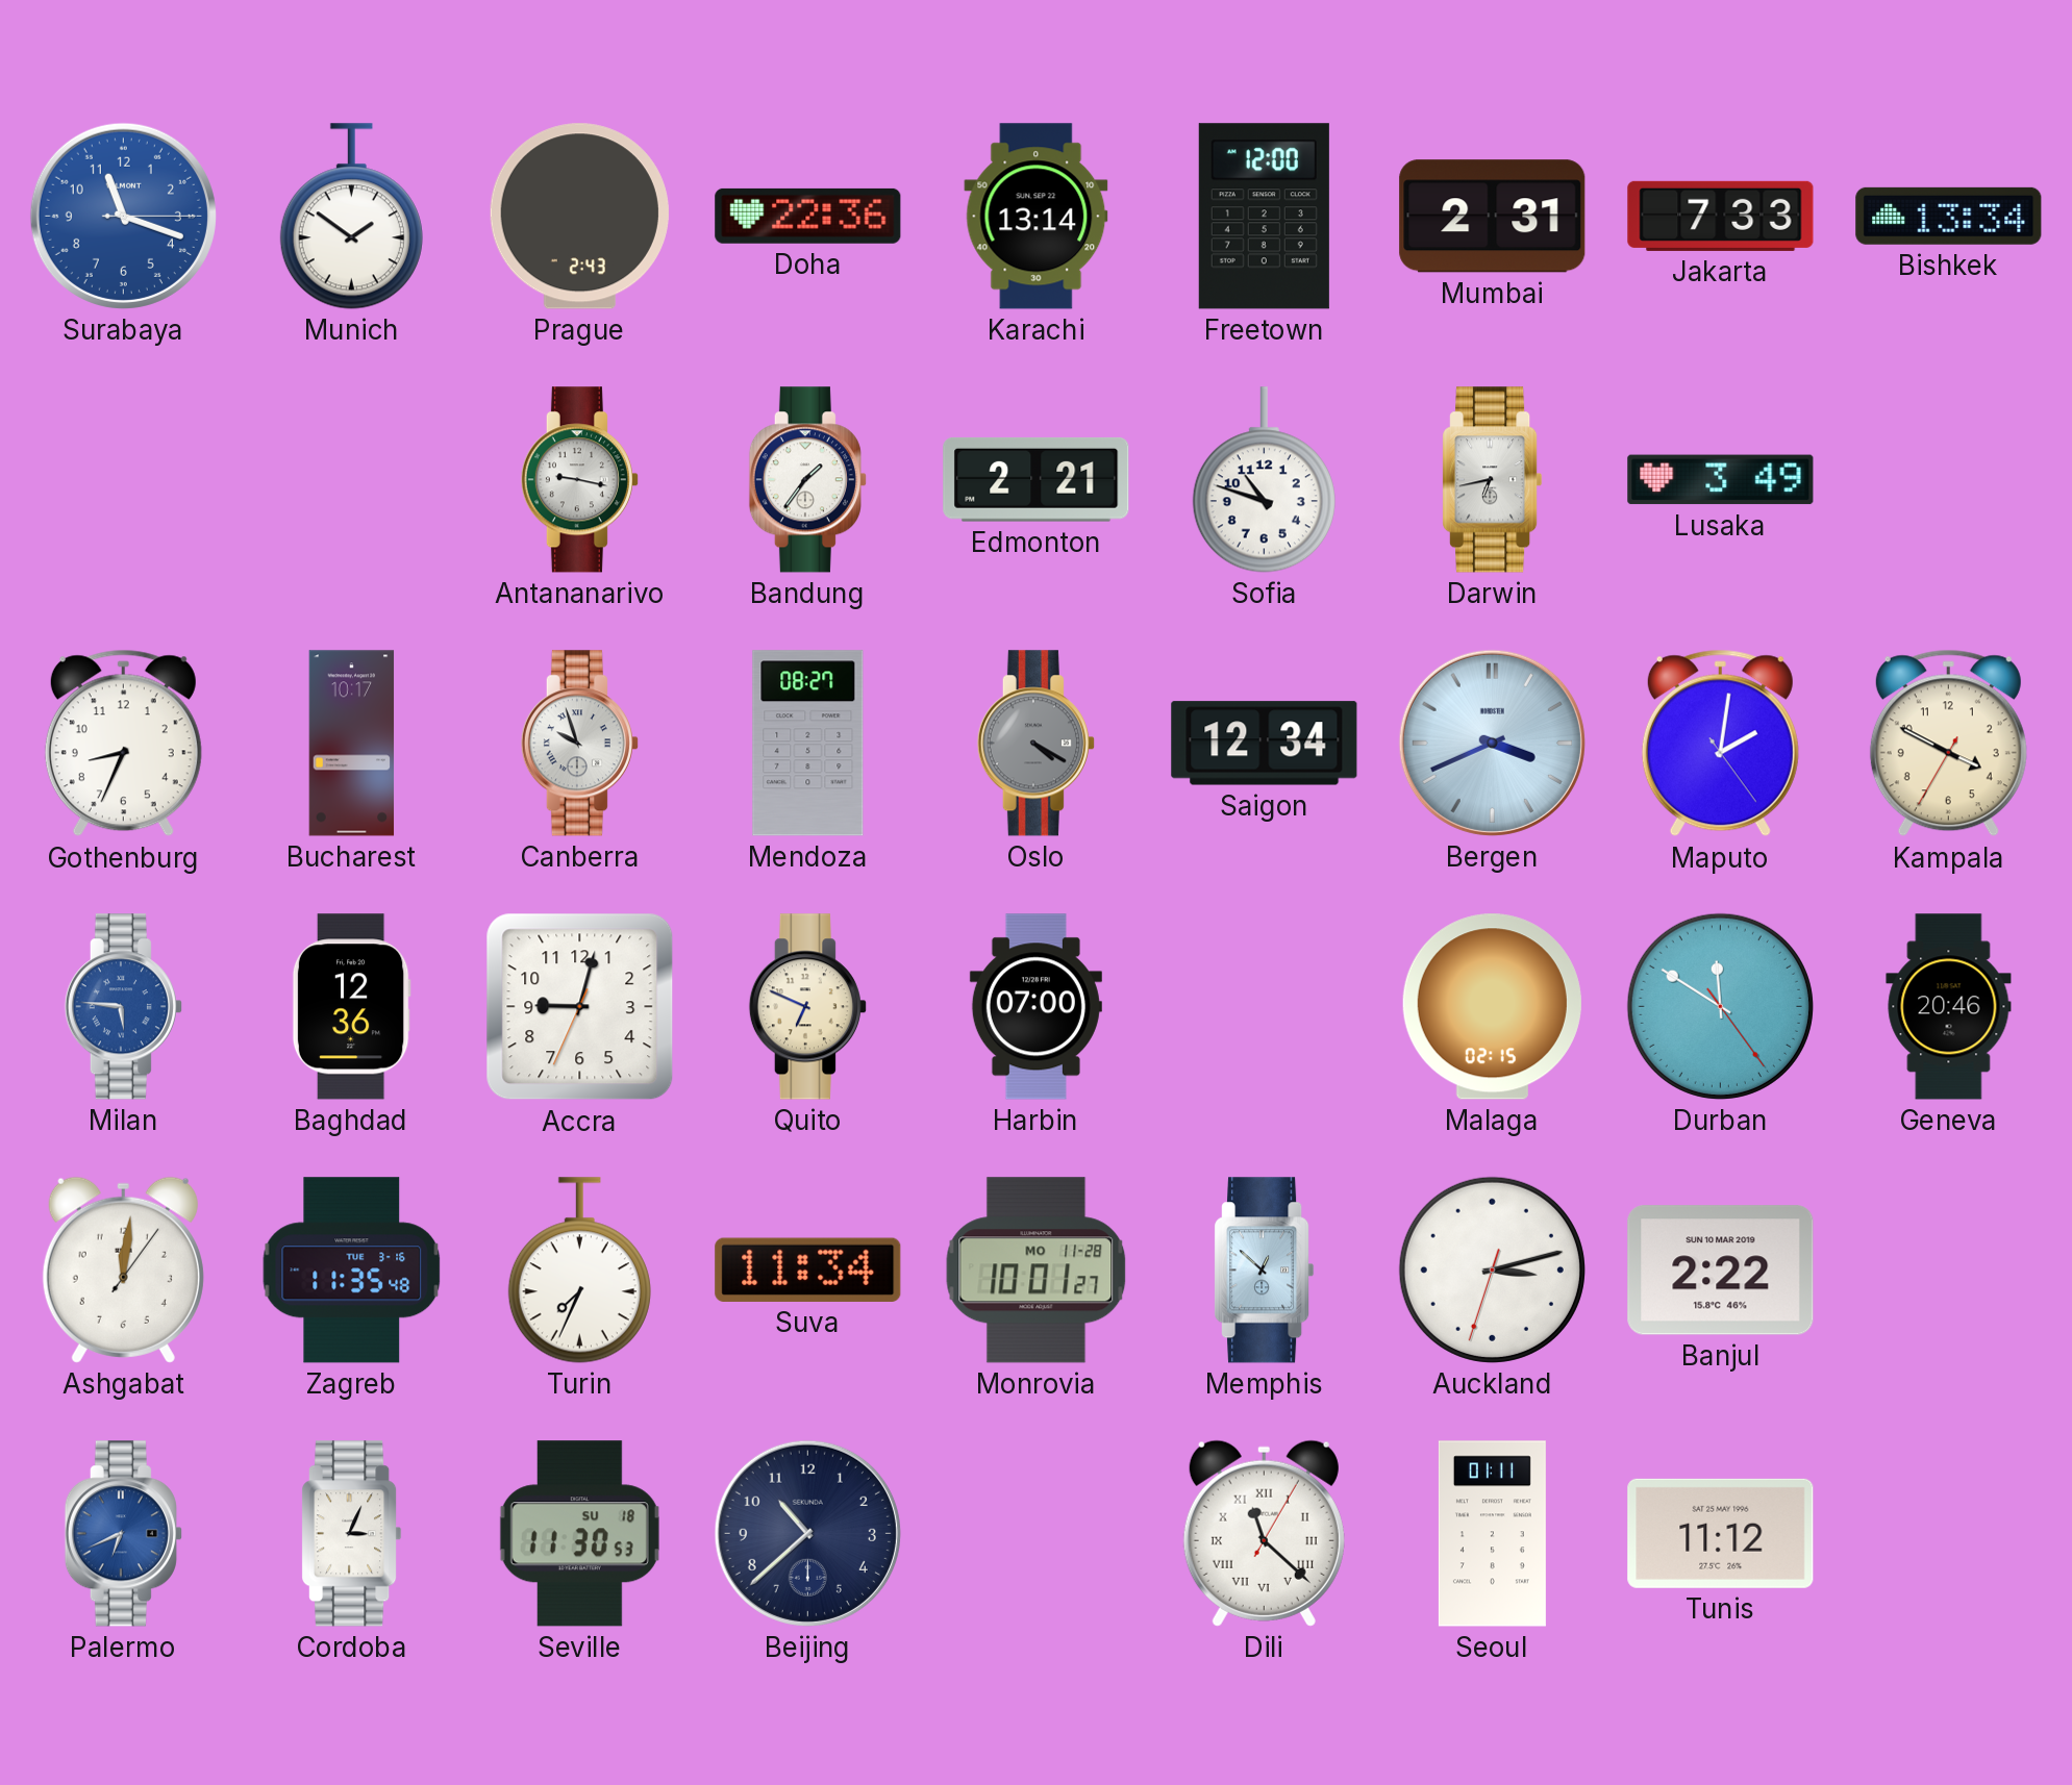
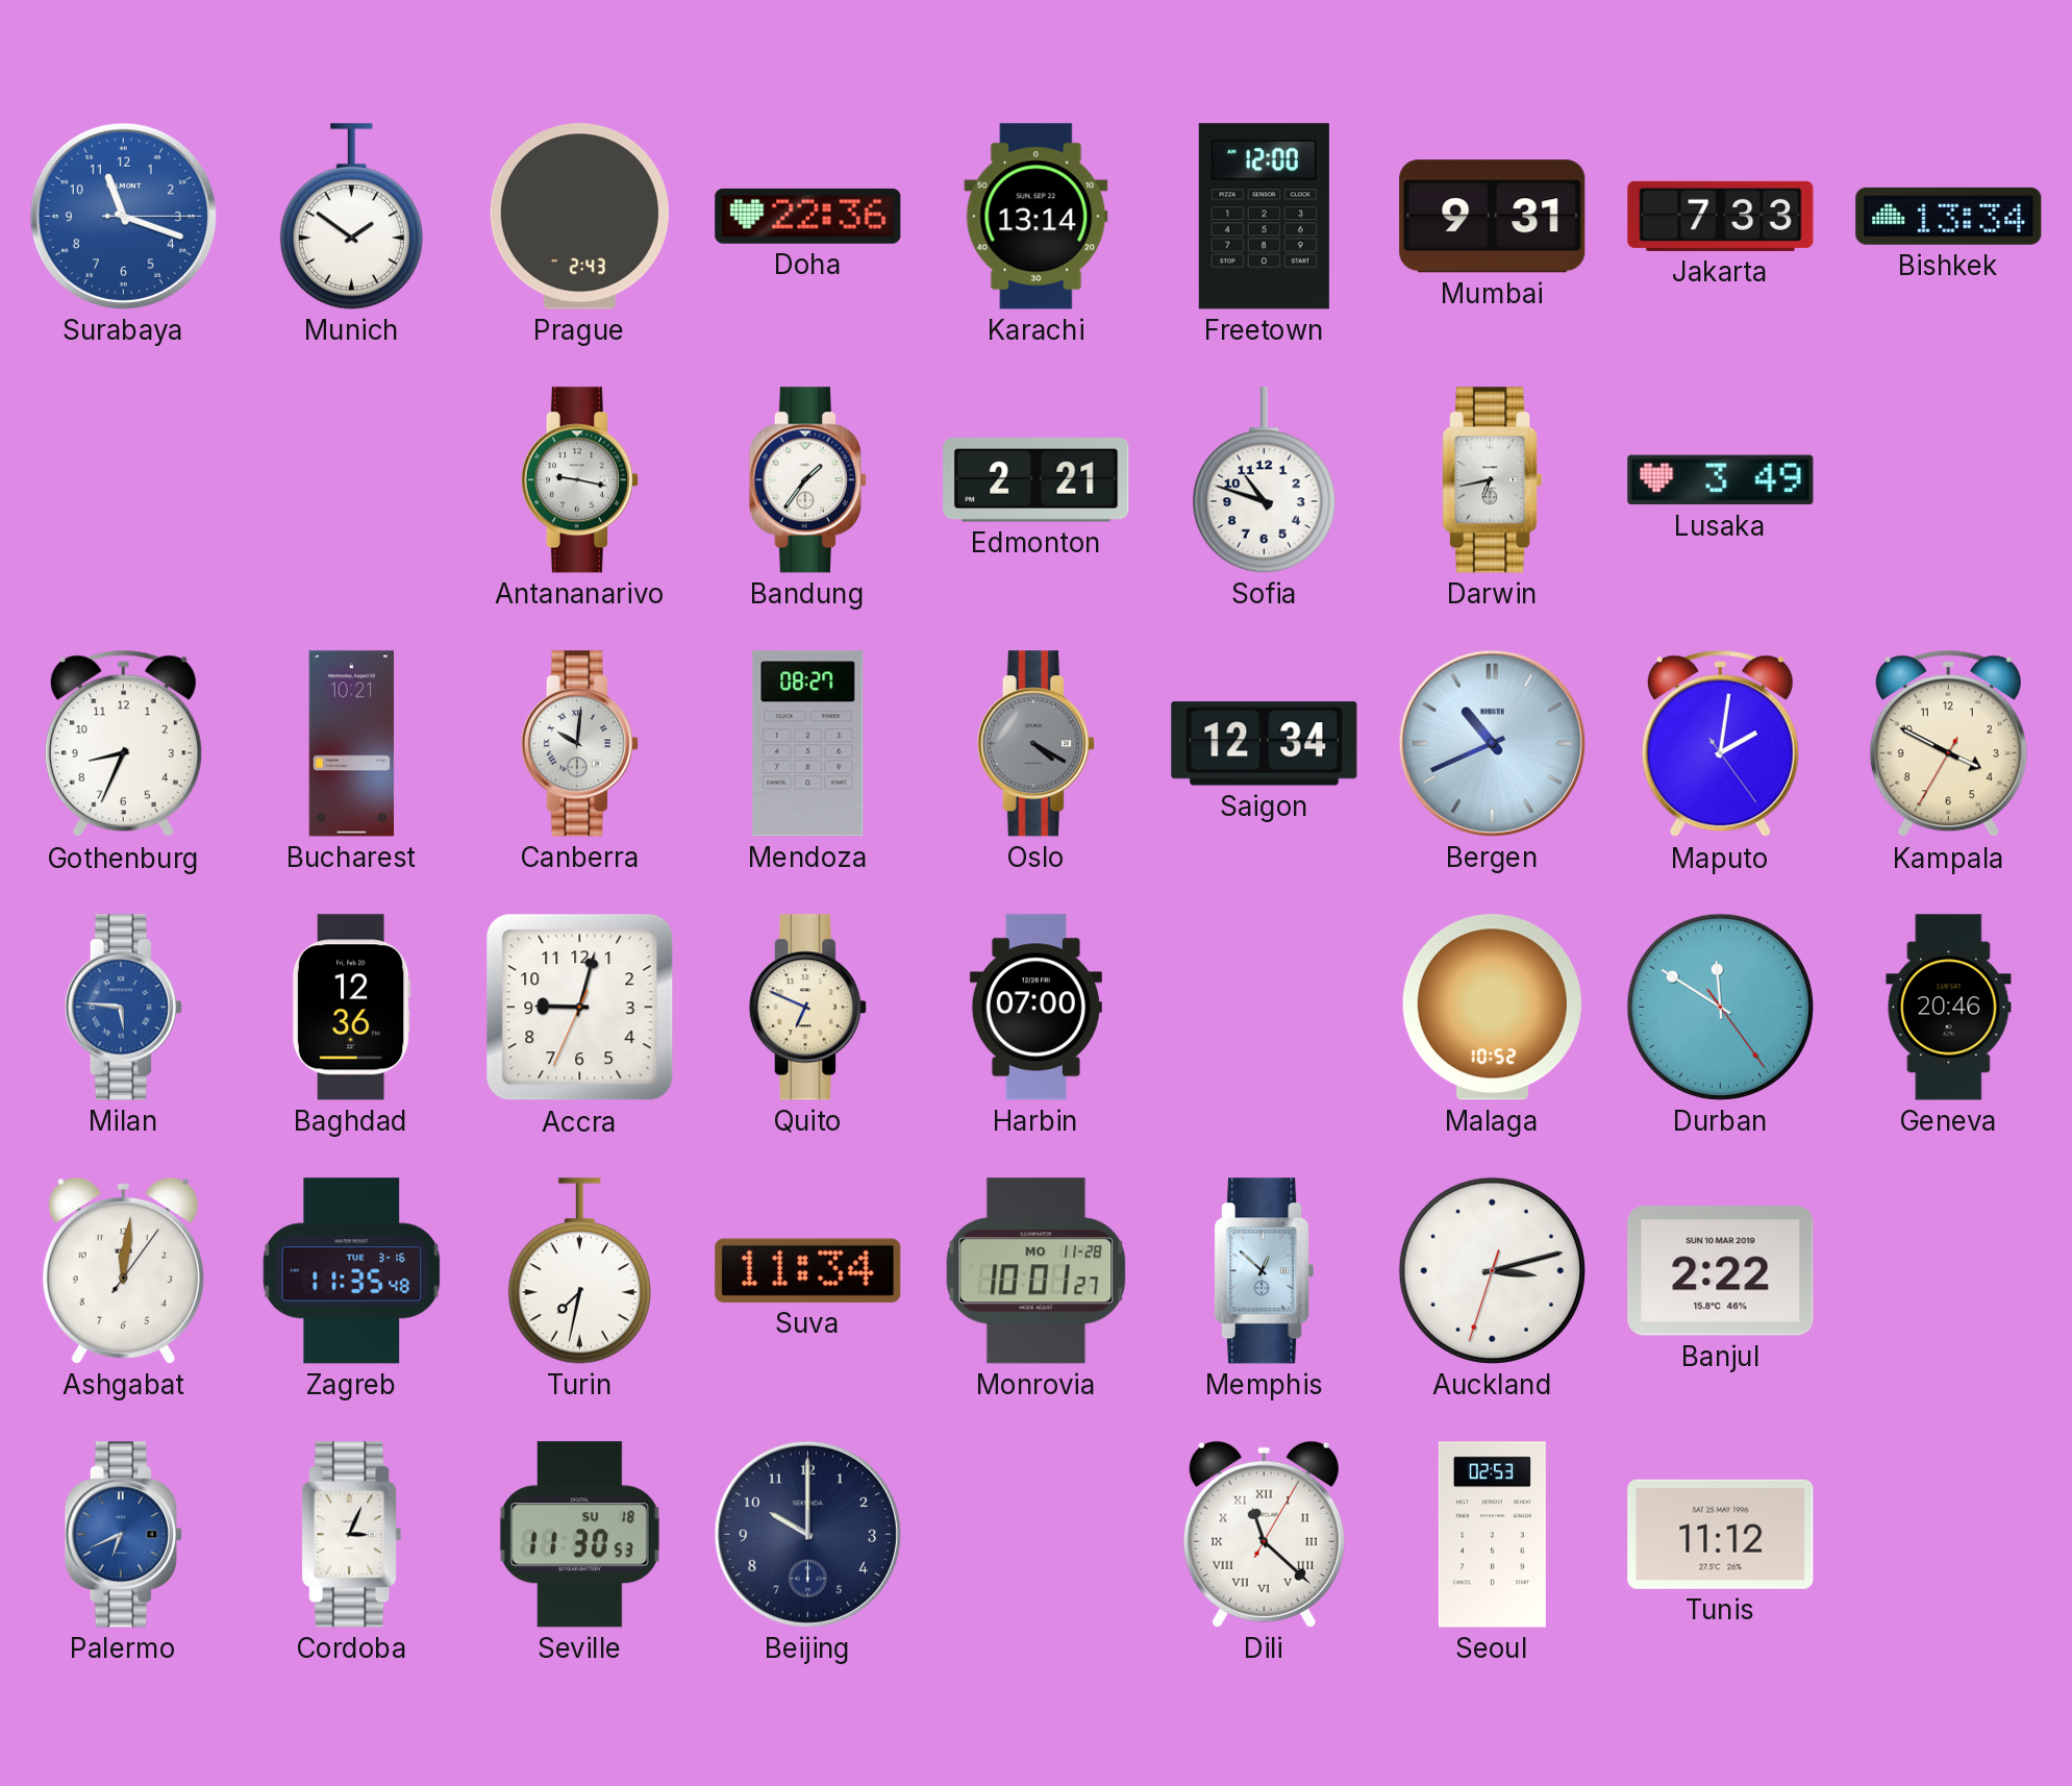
Mumbai: 2:31 -> 9:31 (1493, 217)
Bucharest: 10:17 -> 10:21 (352, 744)
Canberra: 9:57 -> 10:01 (579, 744)
Bergen: 3:41 -> 10:41 (1492, 743)
Malaga: 02:15 -> 10:52 (1492, 1008)
Turin: 7:34 -> 7:32 (579, 1271)
Beijing: 10:38 -> 10:00 (807, 1534)
Seoul: 01:11 -> 02:53 (1492, 1535)
